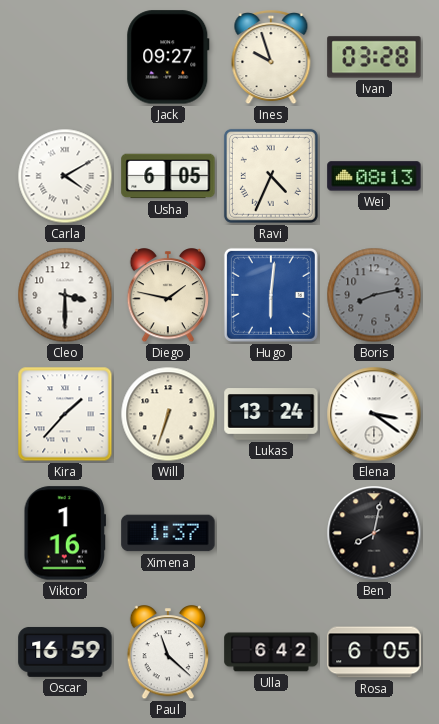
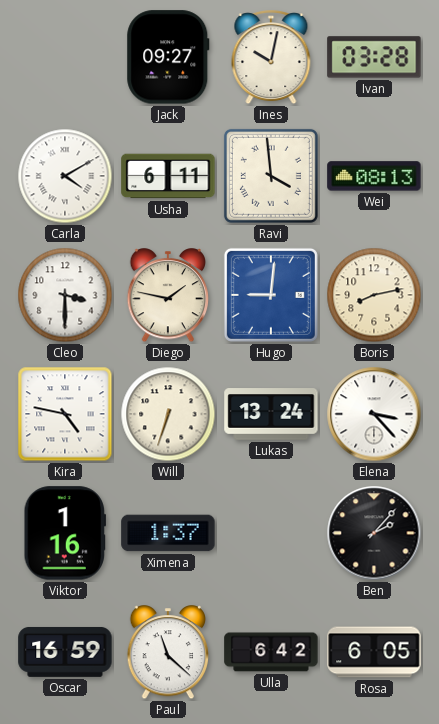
Ines: 9:57 -> 10:02 (271, 58)
Usha: 6:05 -> 6:11 (168, 176)
Ravi: 4:34 -> 3:59 (271, 176)
Hugo: 6:01 -> 9:01 (271, 295)
Boris dial: grey -> cream (374, 295)
Kira: 1:37 -> 4:47 (65, 414)
Elena: 3:21 -> 3:23 (374, 414)
Ben: 8:02 -> 2:07 (374, 533)
